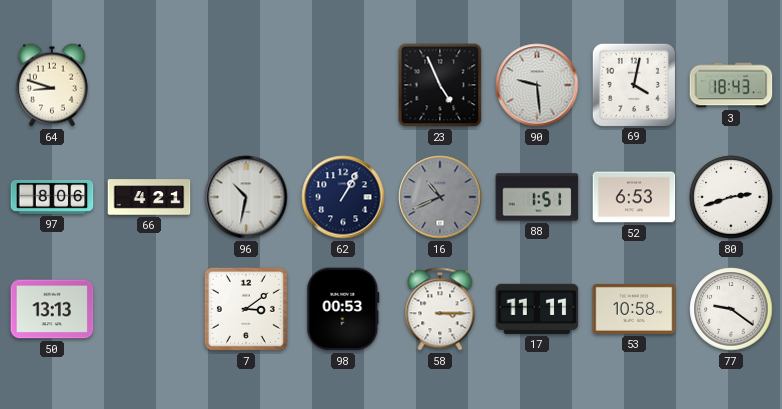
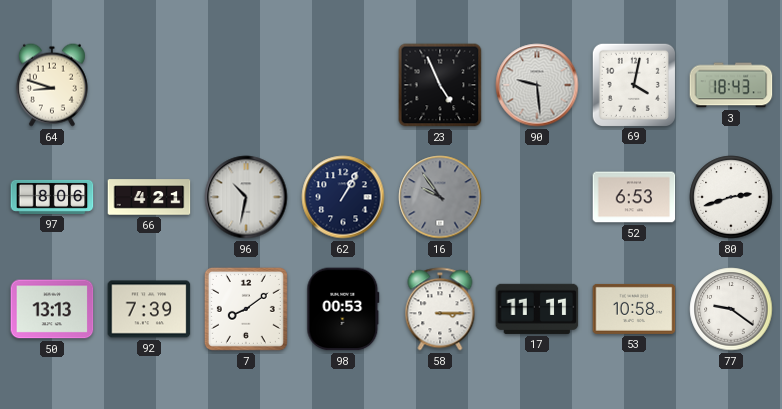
16: 10:41 -> 9:54 (440, 197)
88: 1:51 -> none (537, 197)
92: none -> 7:39 (149, 309)
7: 3:09 -> 8:09 (246, 309)
